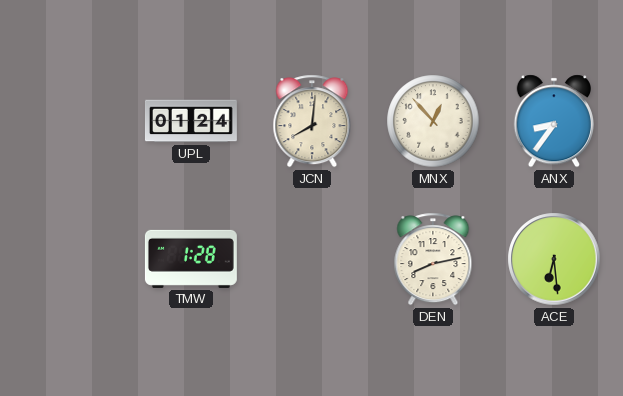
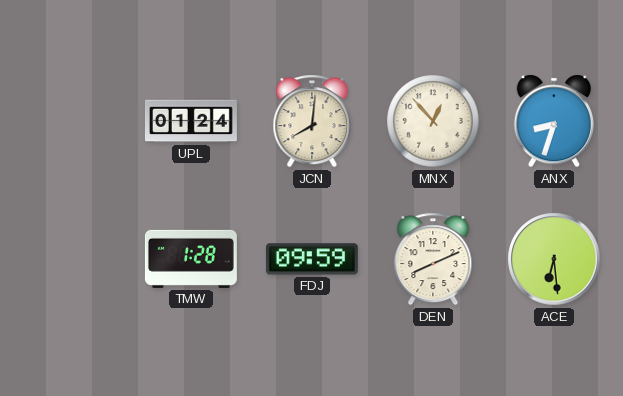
ANX: 8:36 -> 8:33 (553, 121)
FDJ: none -> 09:59 (312, 259)
DEN: 8:13 -> 8:11 (433, 259)
